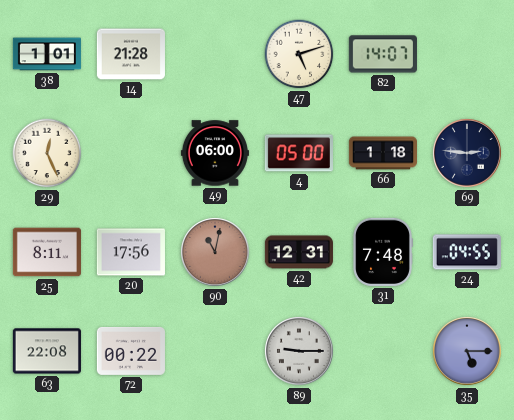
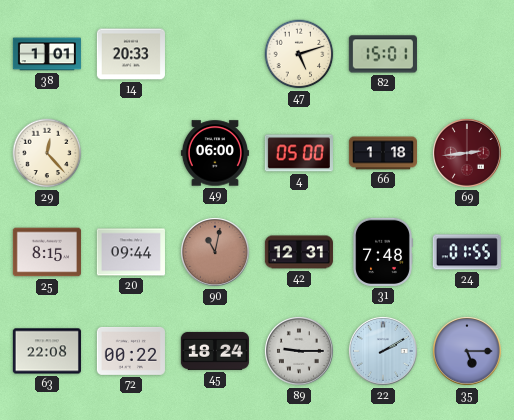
14: 21:28 -> 20:33 (131, 54)
82: 14:07 -> 15:01 (383, 54)
29: 12:26 -> 12:23 (47, 153)
69: 2:46 -> 2:44 (467, 153)
69 dial: navy -> burgundy (467, 153)
25: 8:11 -> 8:15 (47, 252)
20: 17:56 -> 09:44 (131, 252)
24: 04:55 -> 01:55 (467, 252)
45: none -> 18:24 (215, 351)
22: none -> 2:10 (383, 351)
